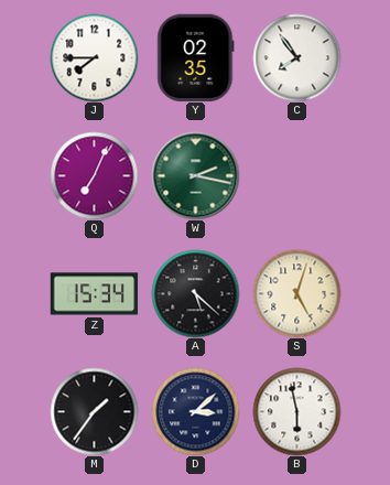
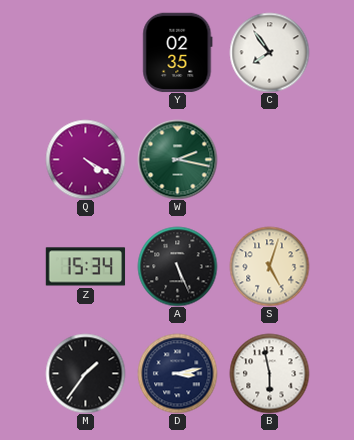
J: 7:45 -> none (94, 57)
Q: 7:04 -> 4:20 (85, 159)
A: 5:22 -> 5:26 (177, 266)
D: 3:08 -> 3:13 (177, 373)
